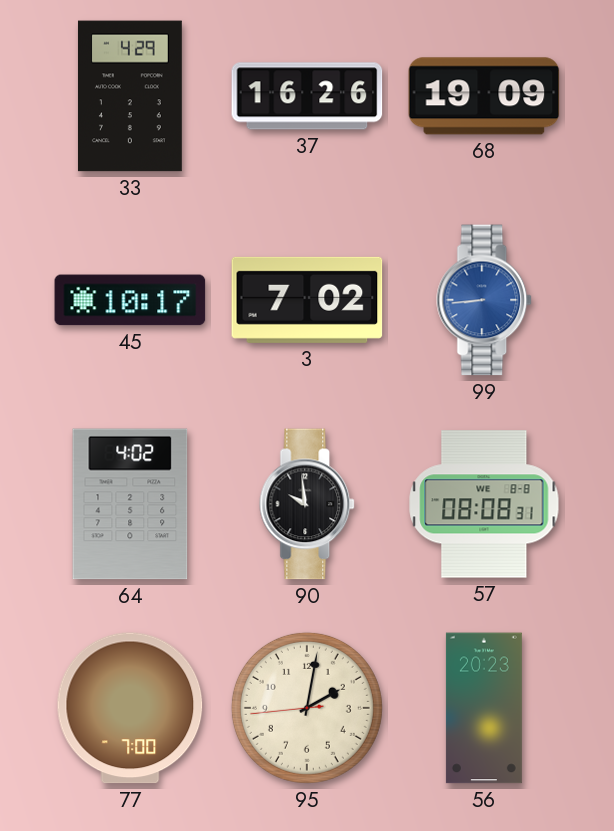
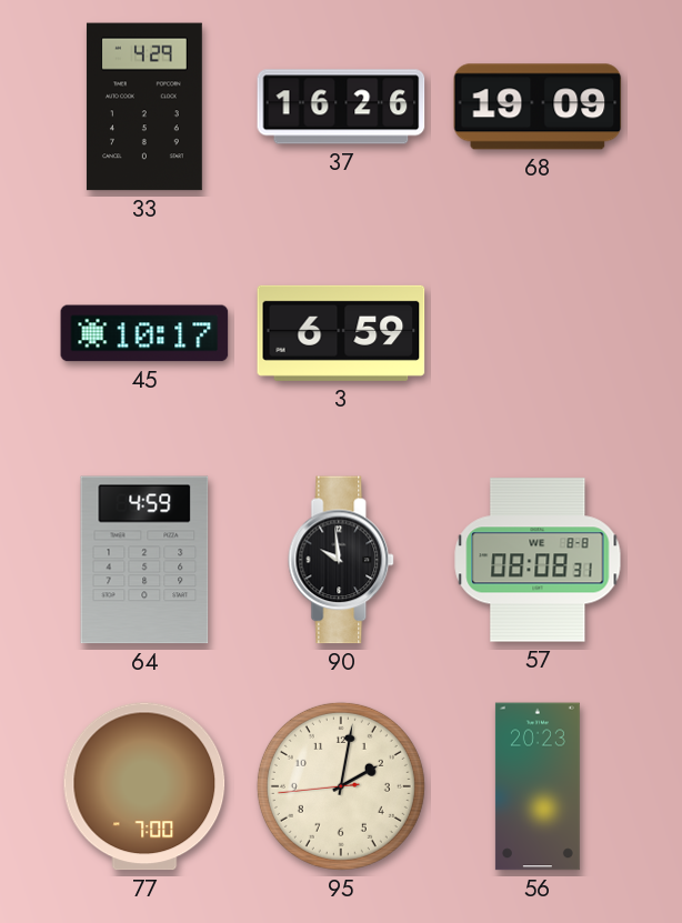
3: 7:02 -> 6:59 (341, 333)
99: 8:44 -> none (485, 300)
64: 4:02 -> 4:59 (144, 560)
